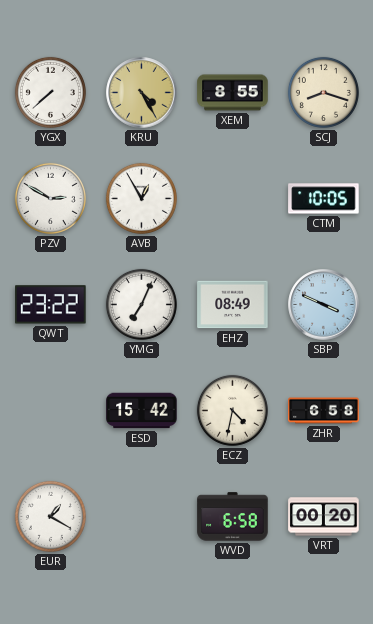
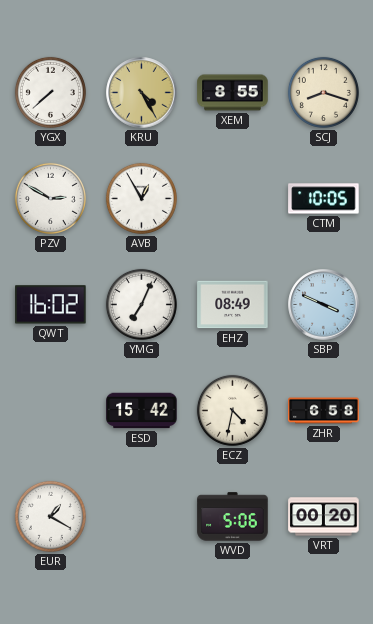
QWT: 23:22 -> 16:02 (51, 305)
WVD: 6:58 -> 5:06 (233, 517)
